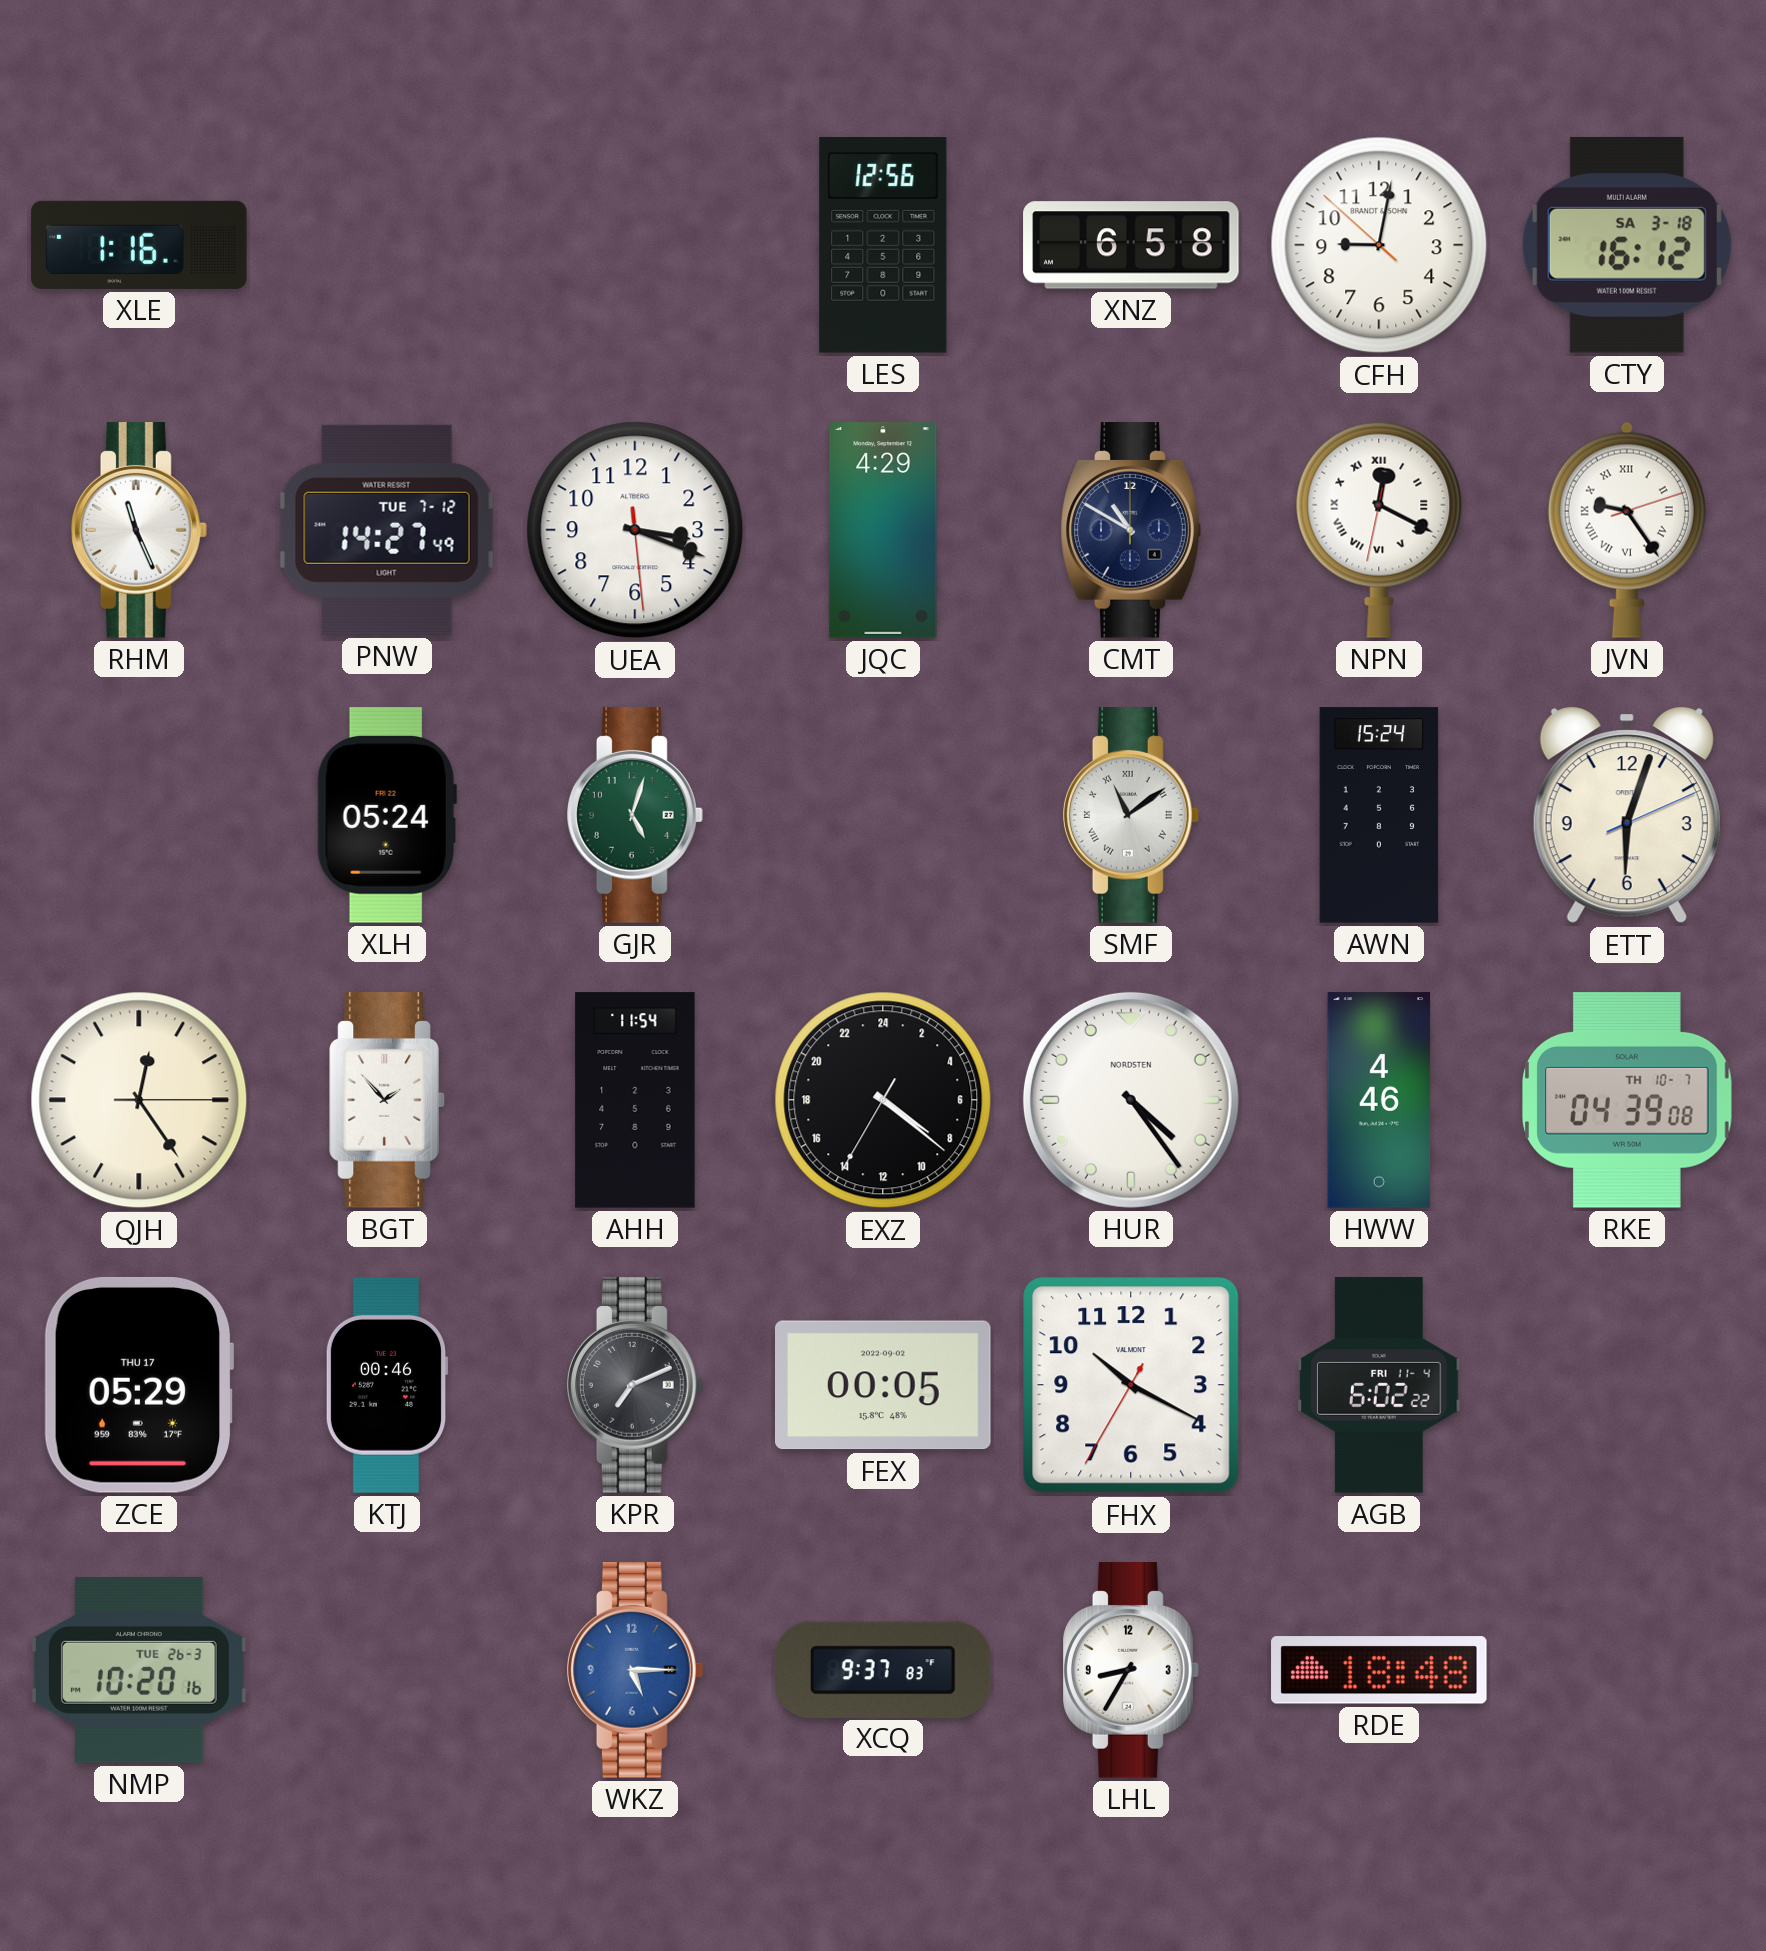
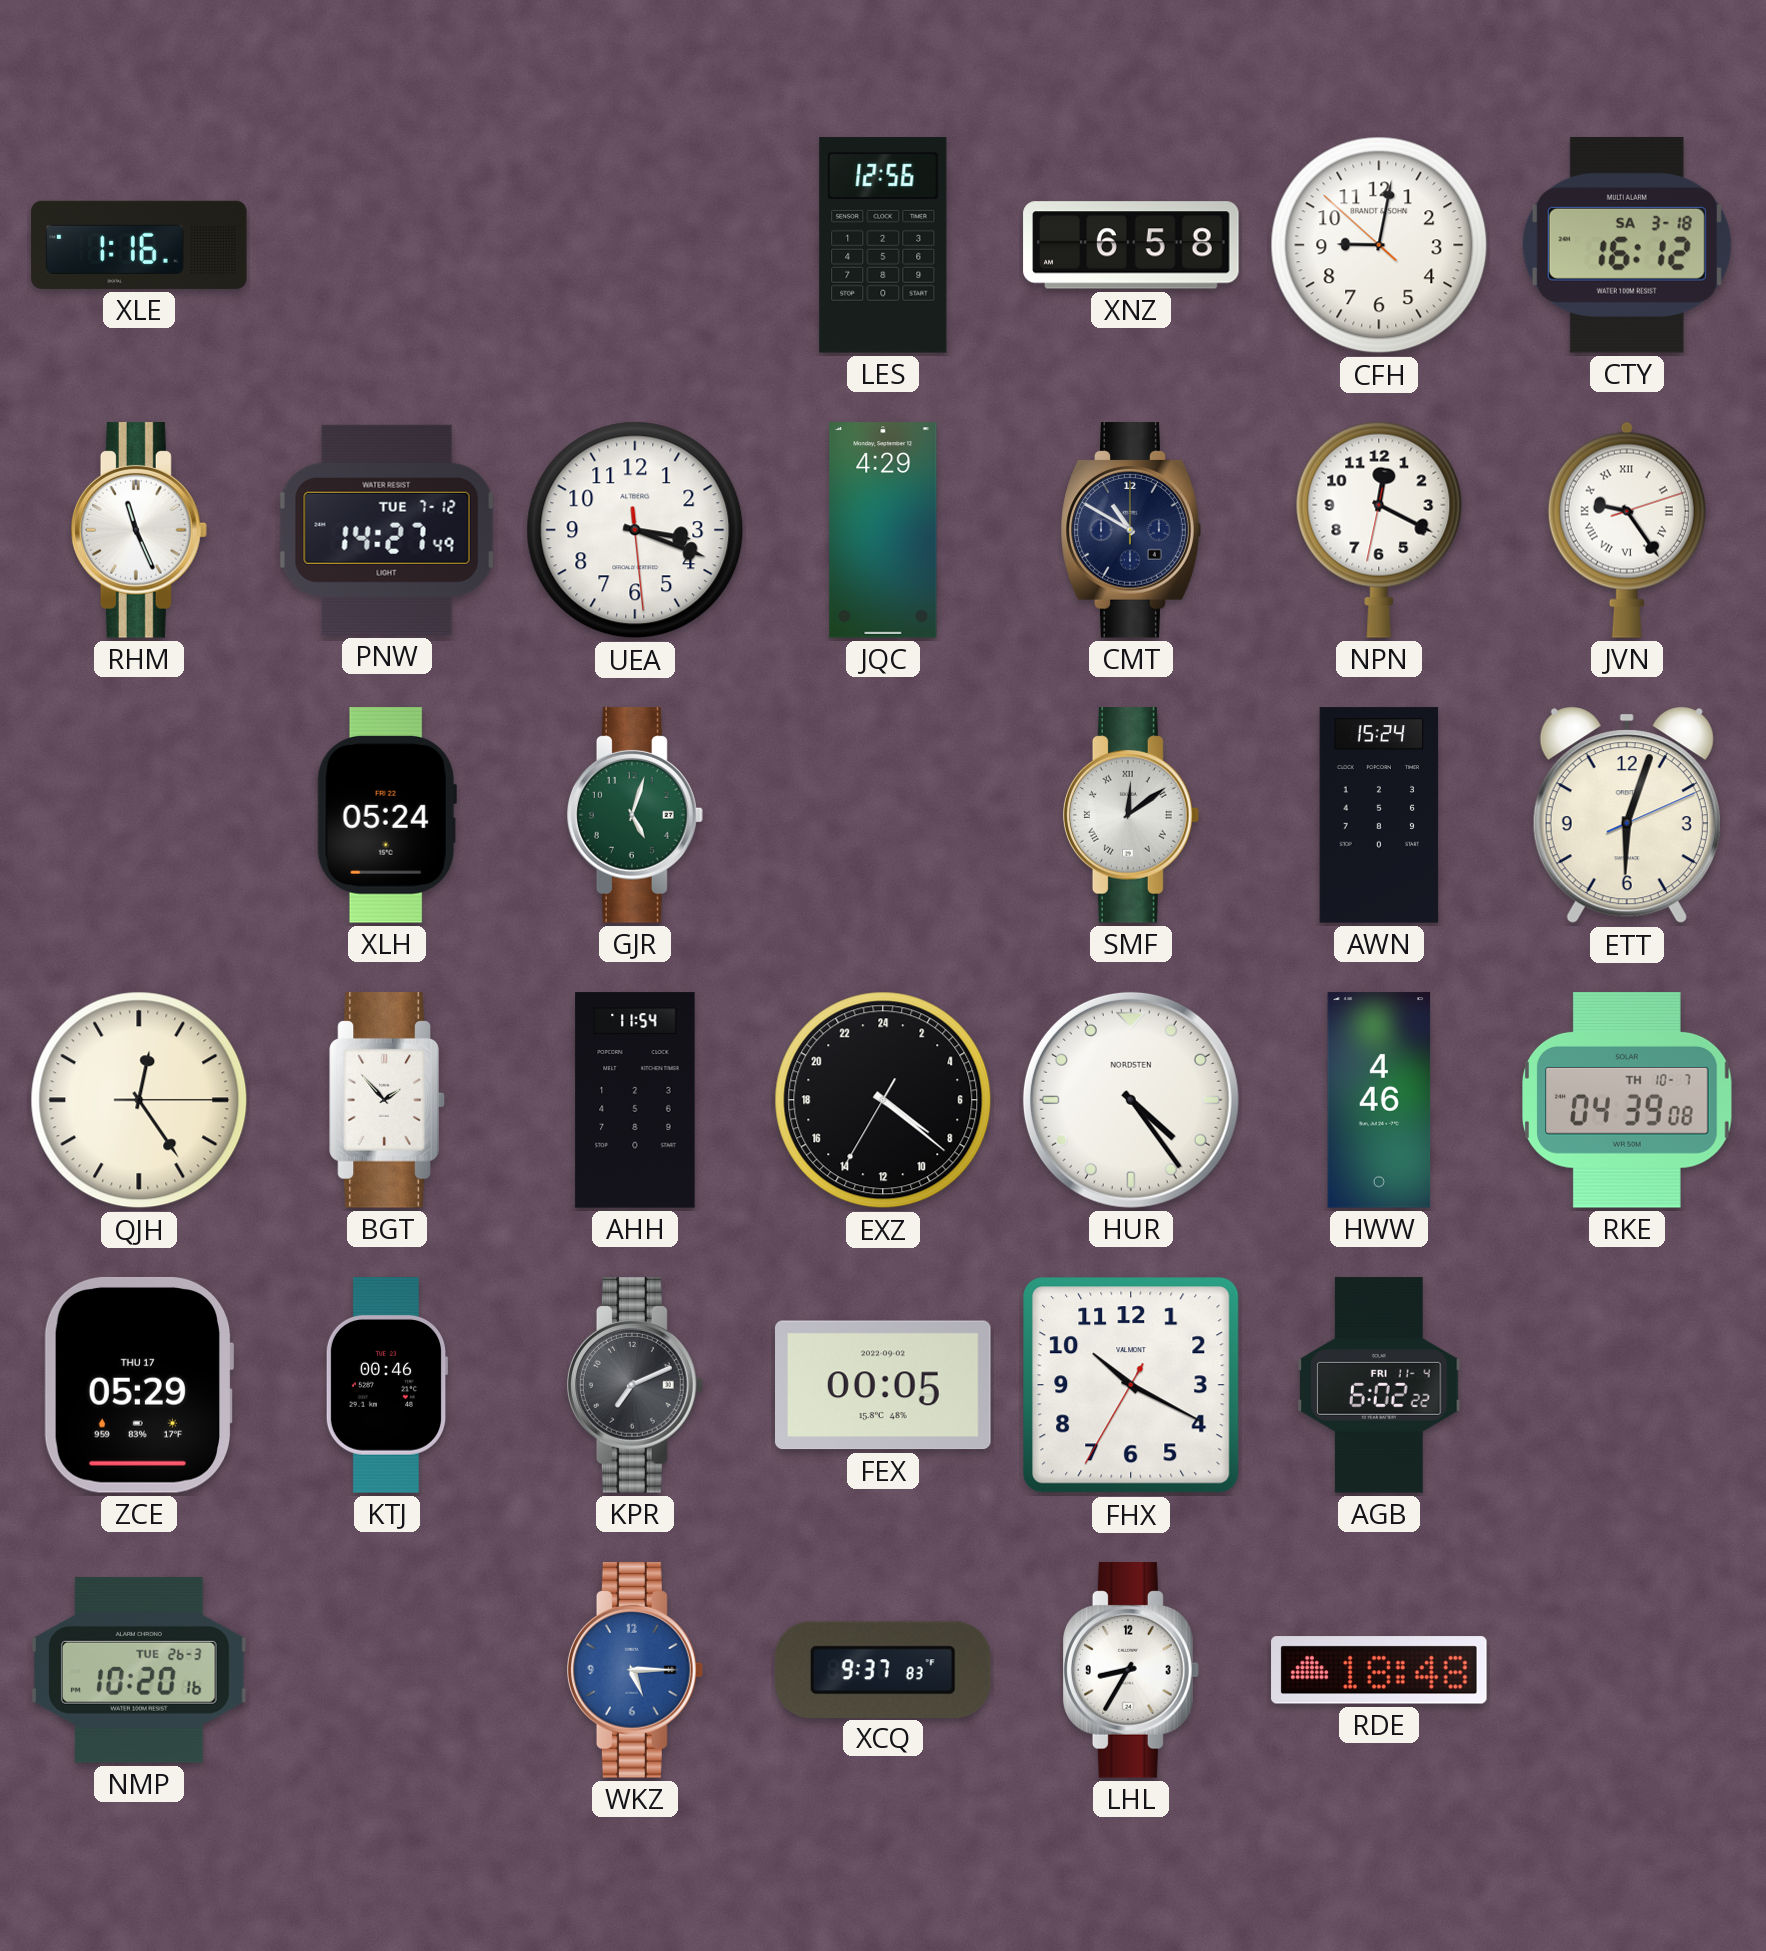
NPN numerals: Roman -> Arabic (1379, 530)
SMF: 11:09 -> 12:09 (1132, 815)
